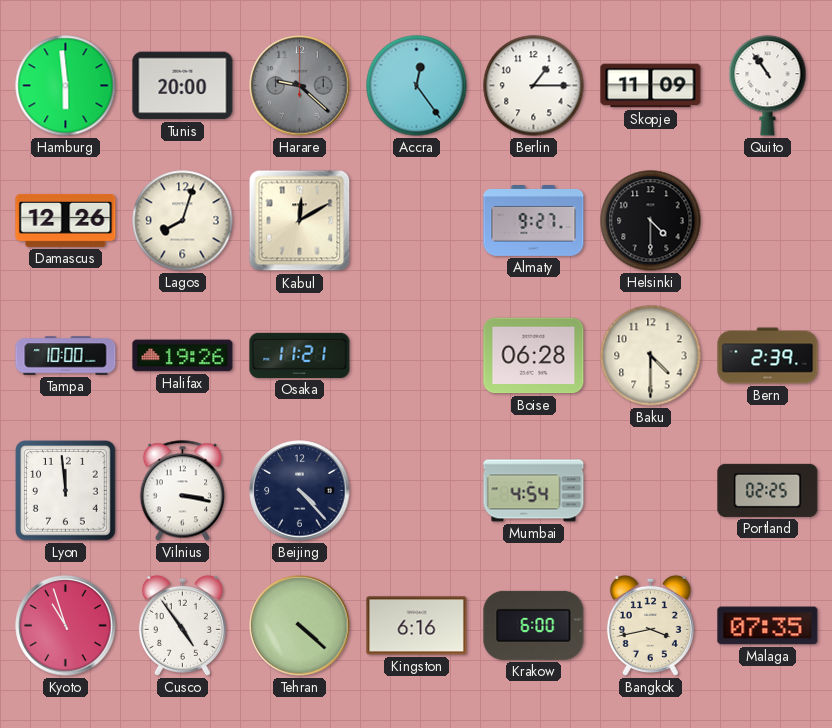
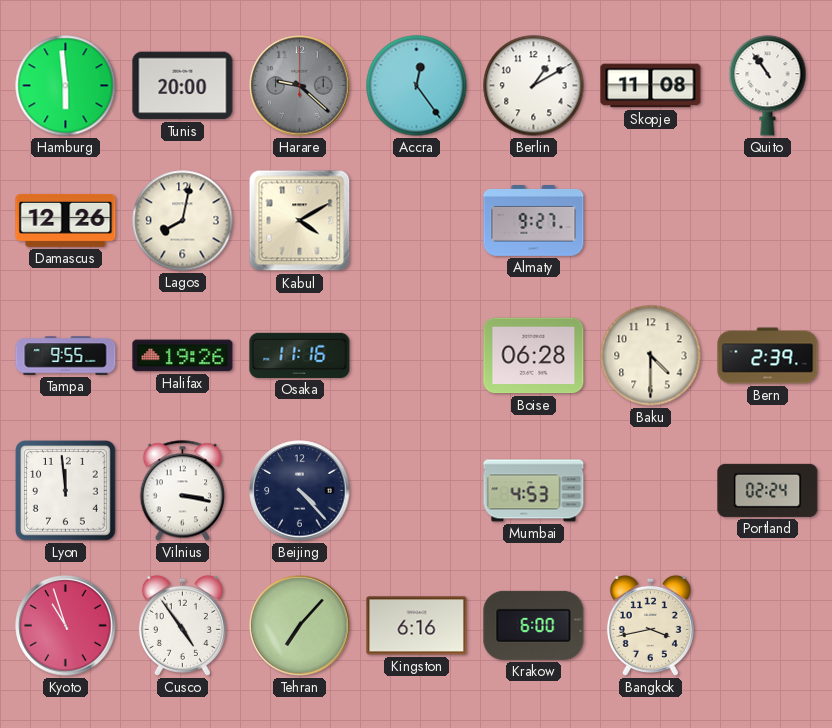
Berlin: 1:15 -> 1:10 (534, 86)
Skopje: 11:09 -> 11:08 (651, 86)
Lagos: 8:03 -> 8:02 (183, 221)
Kabul: 12:10 -> 4:10 (300, 221)
Helsinki: 4:30 -> none (651, 221)
Tampa: 10:00 -> 9:55 (66, 356)
Osaka: 11:21 -> 11:16 (300, 355)
Mumbai: 4:54 -> 4:53 (534, 491)
Portland: 02:25 -> 02:24 (768, 490)
Tehran: 4:22 -> 7:07 (300, 626)
Malaga: 07:35 -> none (768, 626)
